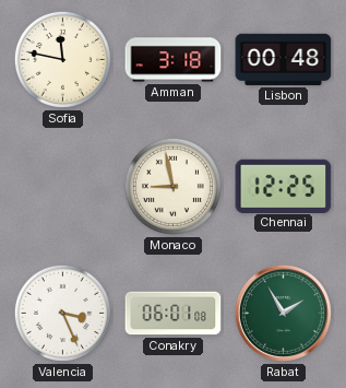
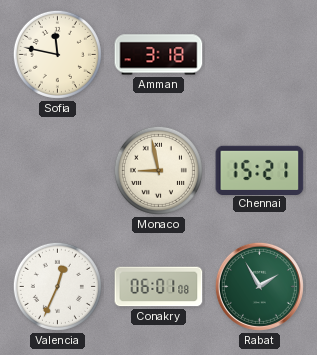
Lisbon: 00:48 -> none (284, 59)
Chennai: 12:25 -> 15:21 (260, 170)
Valencia: 3:26 -> 12:34 (57, 286)
